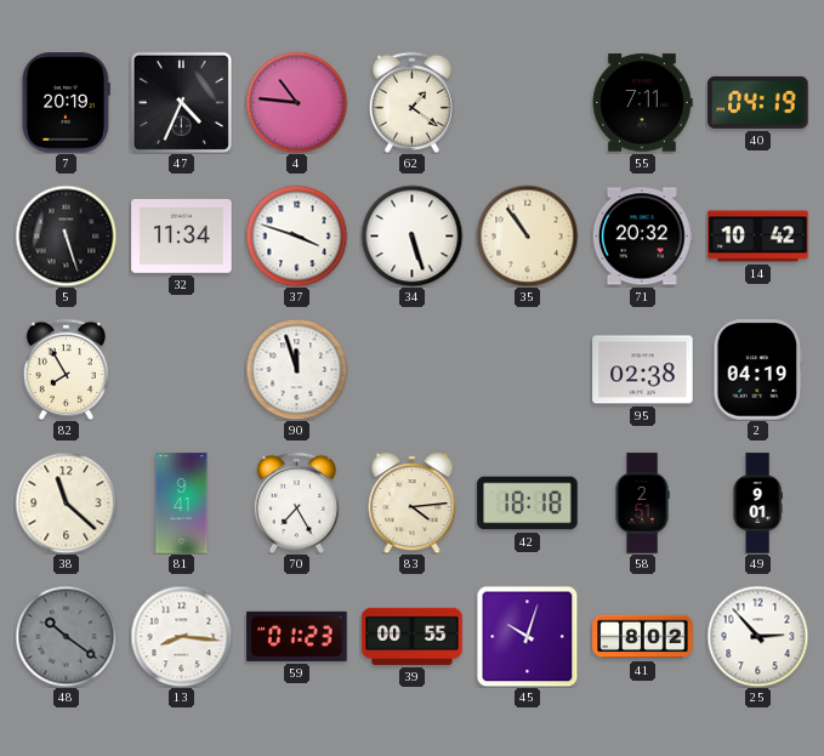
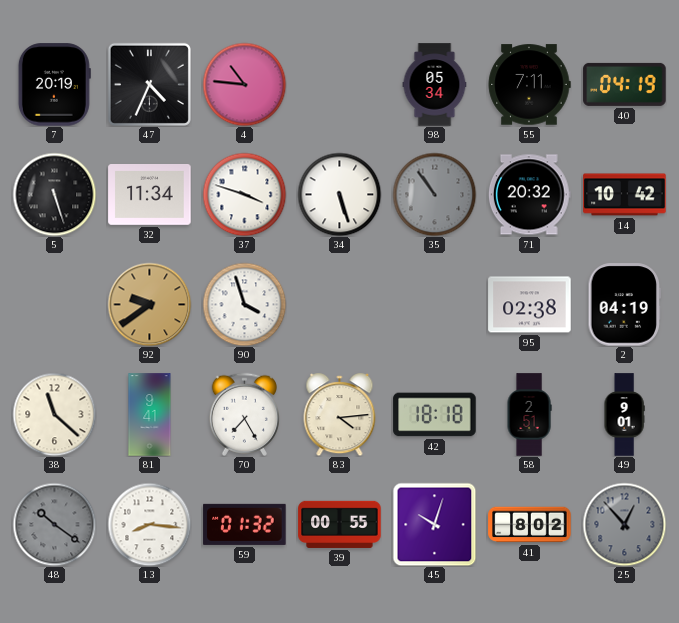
62: 1:21 -> none (411, 102)
98: none -> 05:34 (435, 85)
35 dial: cream -> grey (434, 194)
82: 7:55 -> none (66, 369)
92: none -> 9:39 (149, 304)
90: 11:57 -> 3:57 (244, 304)
59: 01:23 -> 01:32 (245, 524)
25: 2:53 -> 12:53 (624, 524)
25 dial: white -> grey (624, 524)
